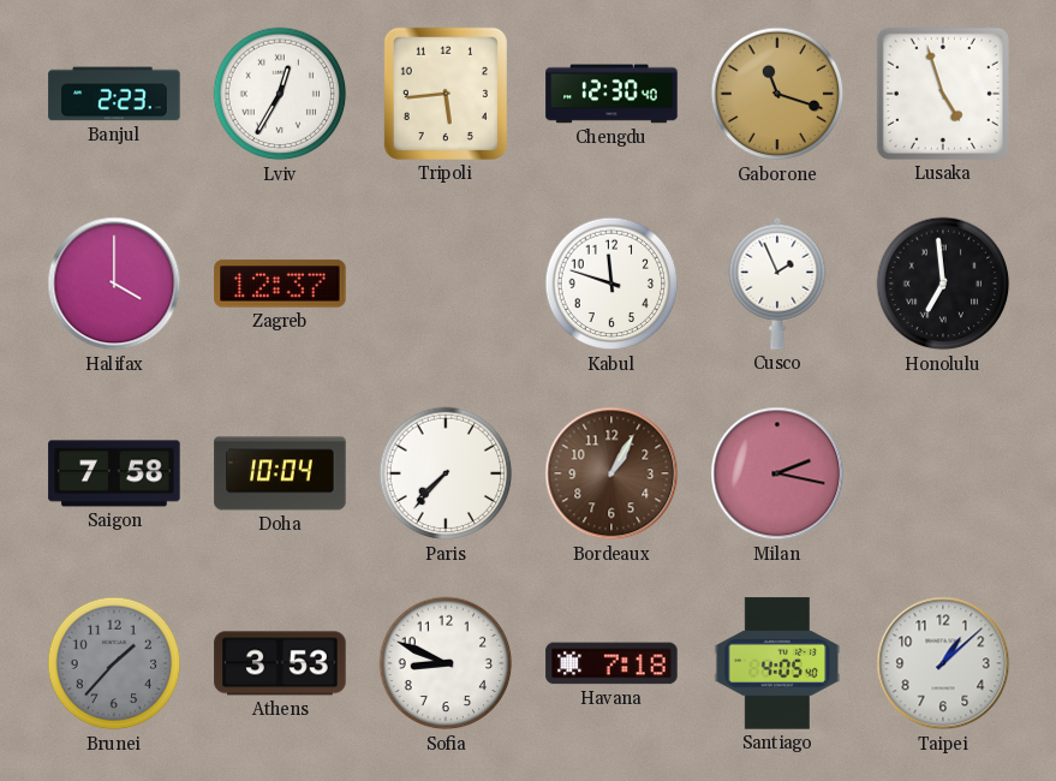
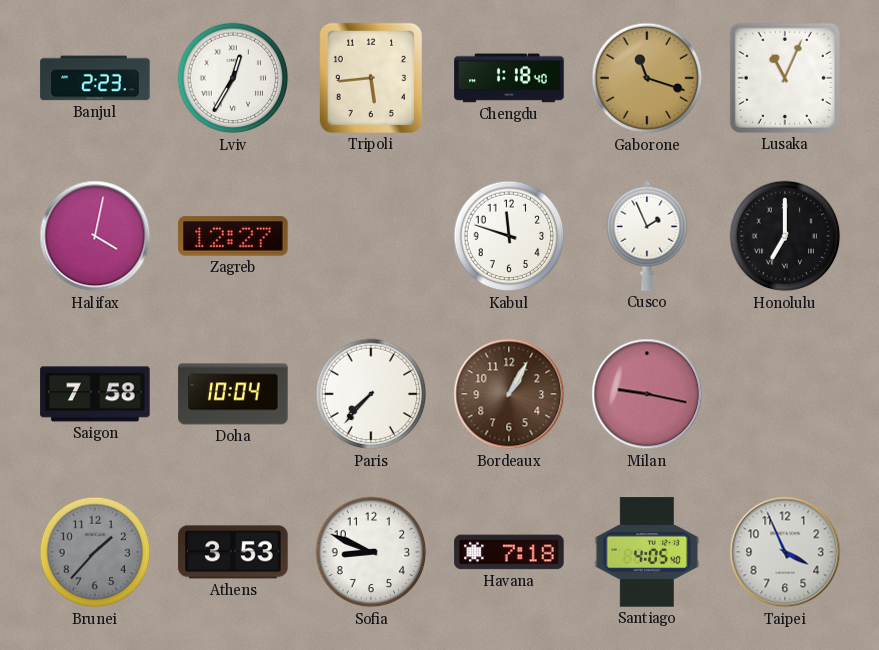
Chengdu: 12:30 -> 1:18 (509, 78)
Lusaka: 4:57 -> 11:04 (785, 78)
Halifax: 4:00 -> 4:02 (95, 236)
Zagreb: 12:37 -> 12:27 (233, 236)
Honolulu: 6:59 -> 7:00 (785, 236)
Milan: 2:17 -> 9:17 (647, 394)
Taipei: 1:08 -> 3:56 (785, 552)
